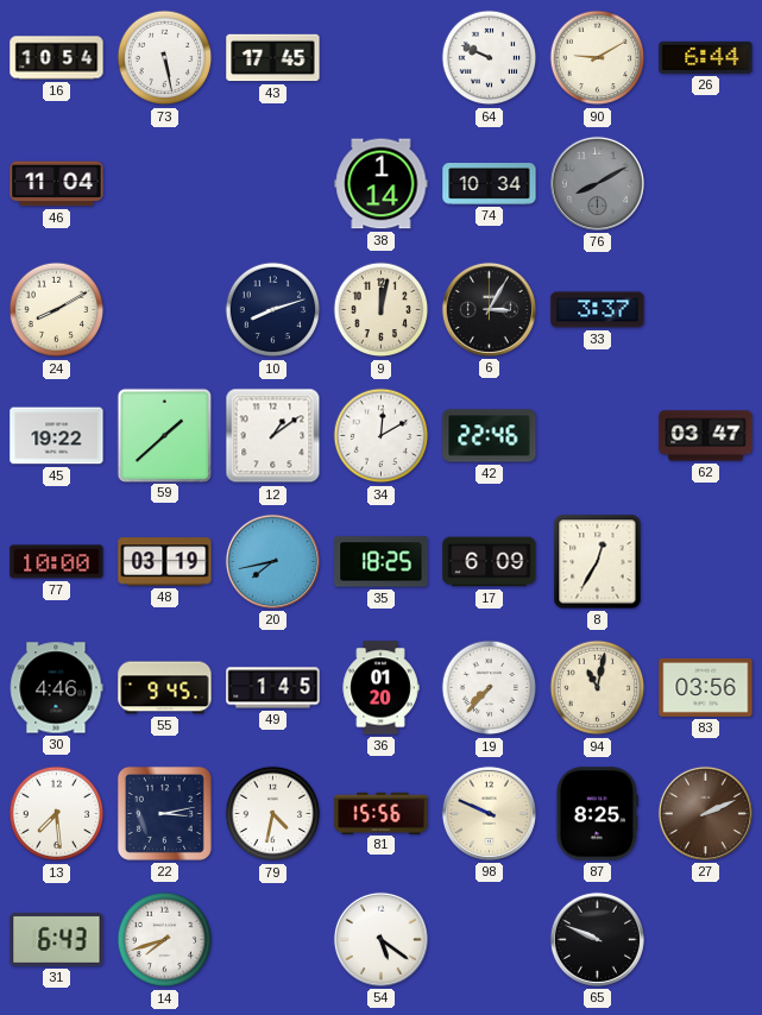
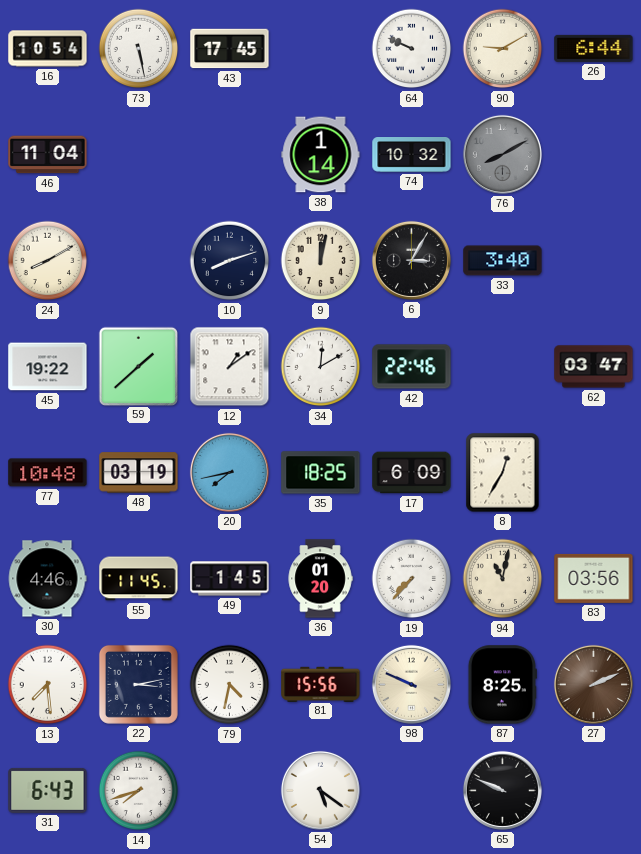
74: 10:34 -> 10:32 (412, 155)
33: 3:37 -> 3:40 (503, 261)
77: 10:00 -> 10:48 (48, 473)
55: 9:45 -> 11:45 (139, 579)
